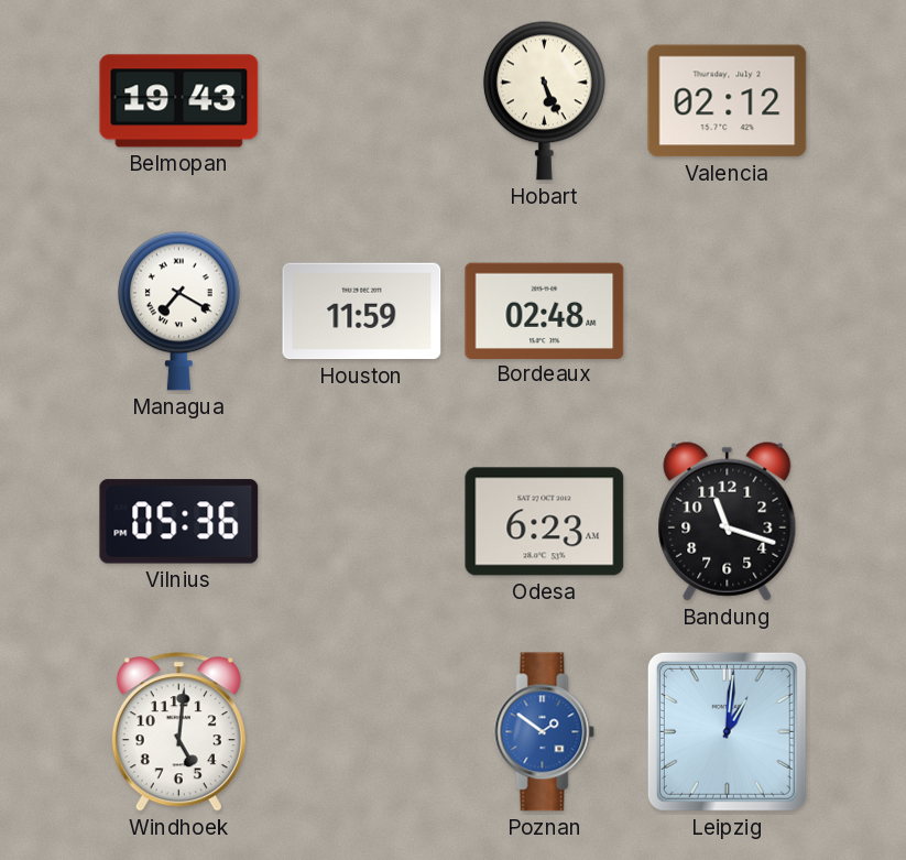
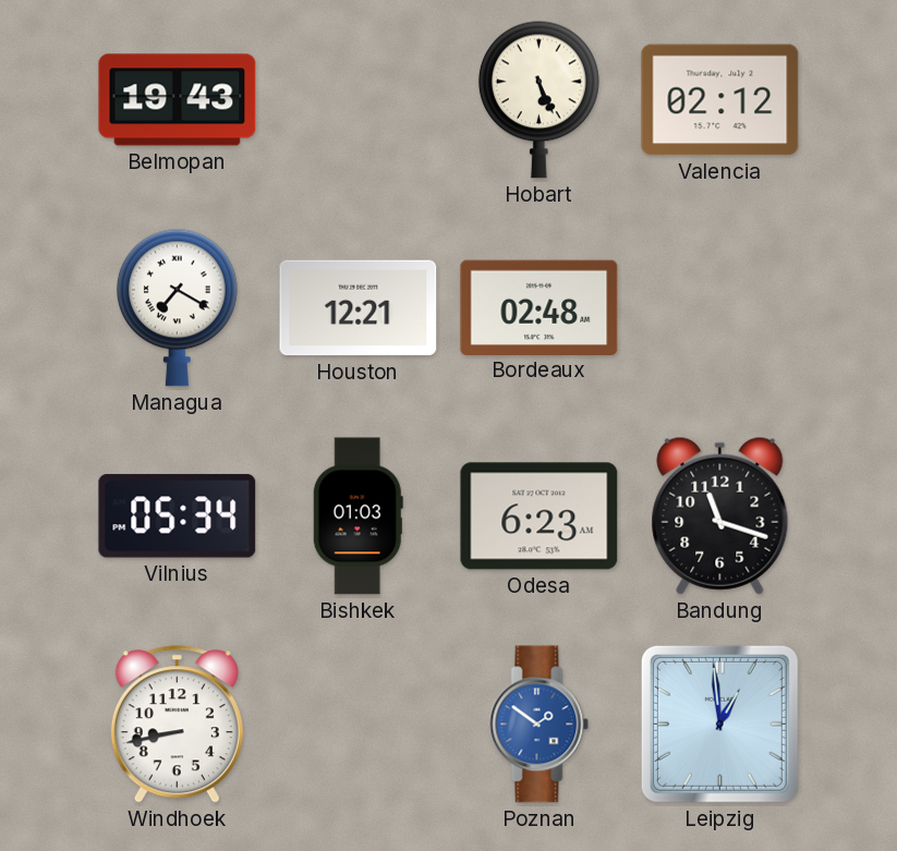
Houston: 11:59 -> 12:21 (359, 308)
Vilnius: 05:36 -> 05:34 (178, 516)
Bishkek: none -> 01:03 (357, 516)
Windhoek: 5:01 -> 8:43 (177, 725)
Leipzig: 1:01 -> 12:59 (719, 724)
